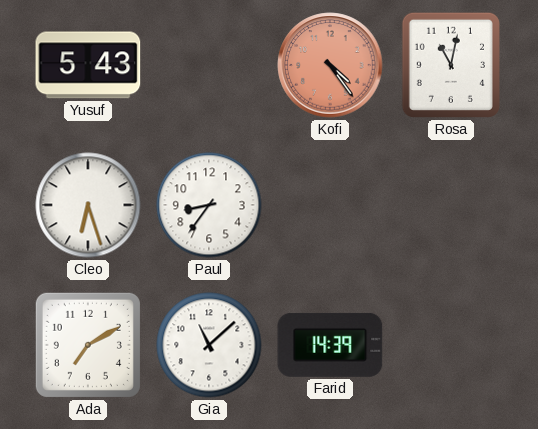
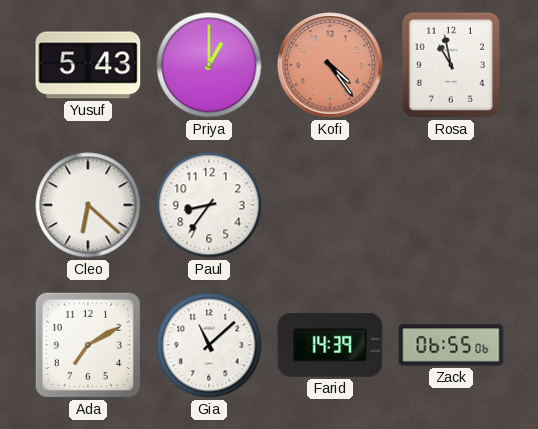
Priya: none -> 1:00 (209, 65)
Rosa: 11:02 -> 10:58 (451, 65)
Cleo: 6:27 -> 6:22 (88, 205)
Zack: none -> 06:55 (451, 345)
